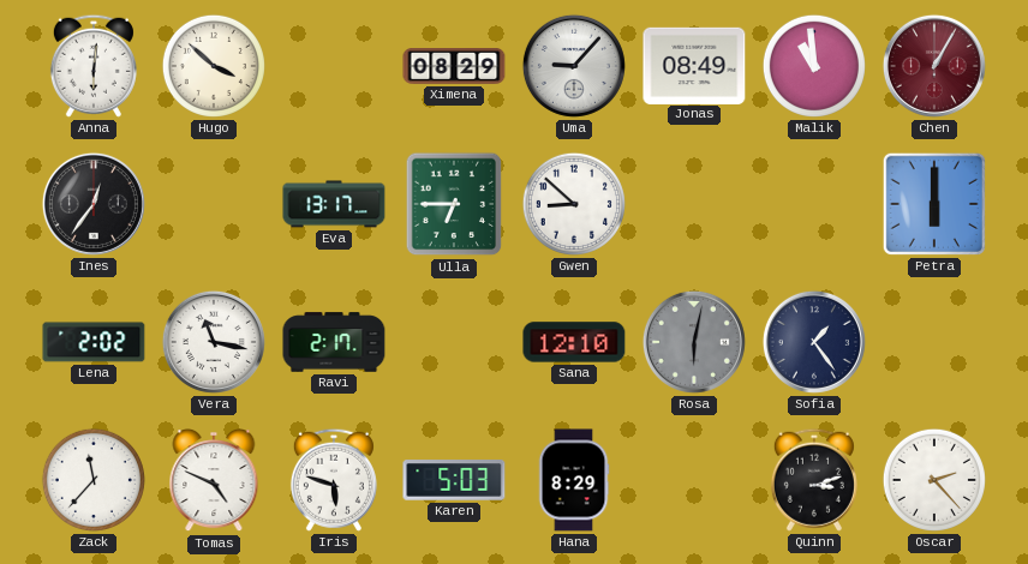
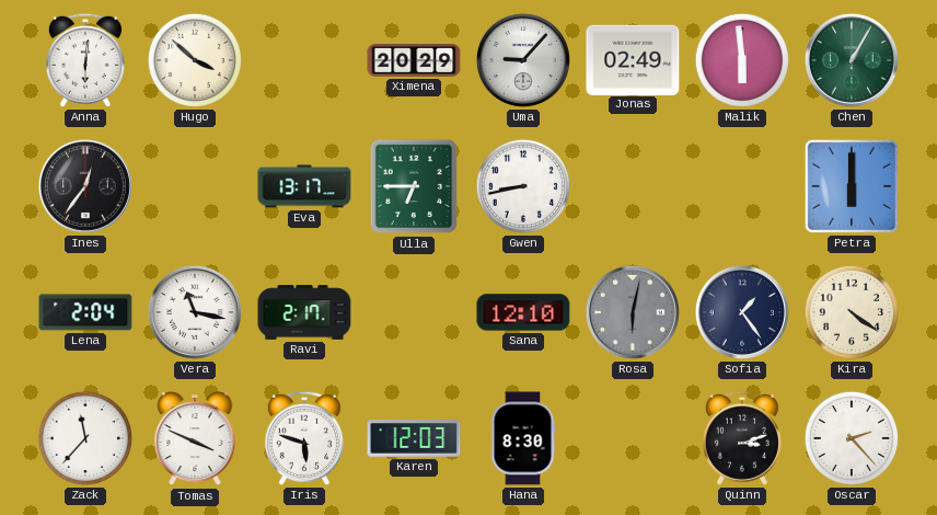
Ximena: 08:29 -> 20:29 (414, 61)
Jonas: 08:49 -> 02:49 (633, 59)
Malik: 10:59 -> 5:59 (742, 60)
Chen dial: burgundy -> green (852, 60)
Gwen: 8:52 -> 8:43 (523, 186)
Lena: 2:02 -> 2:04 (85, 312)
Kira: none -> 4:21 (852, 312)
Tomas: 4:49 -> 3:49 (195, 439)
Karen: 5:03 -> 12:03 (414, 438)
Hana: 8:29 -> 8:30 (523, 438)
